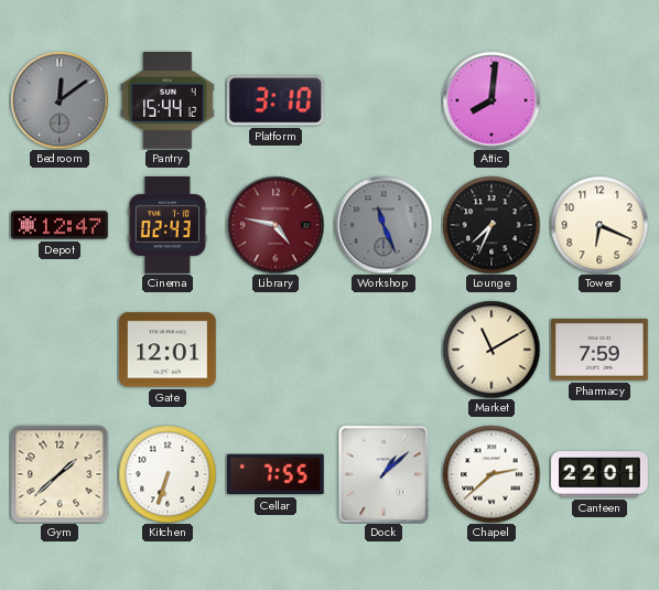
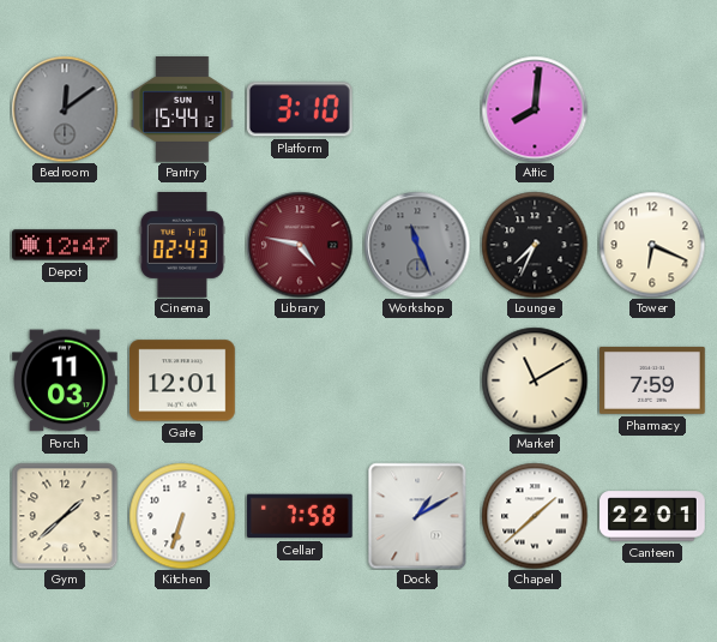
Porch: none -> 11:03 (66, 380)
Cellar: 7:55 -> 7:58 (300, 516)
Dock: 1:08 -> 1:10 (417, 516)
Chapel: 2:38 -> 1:38 (535, 516)
